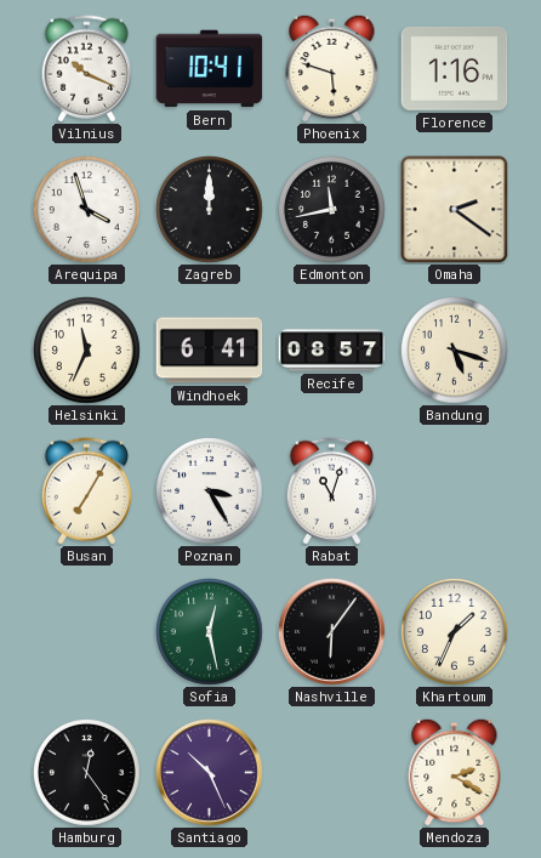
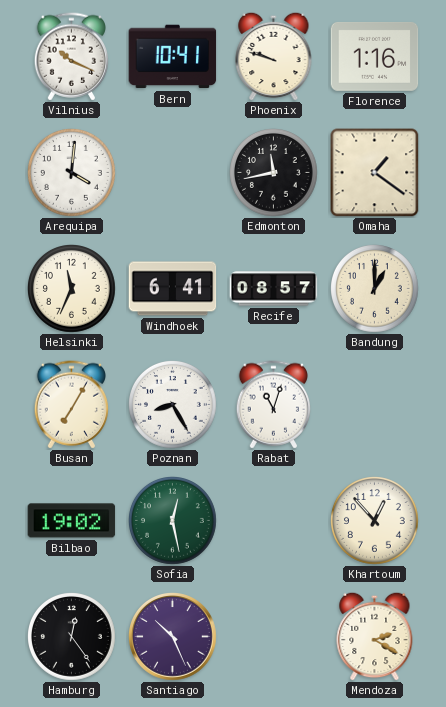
Phoenix: 5:48 -> 9:48 (274, 56)
Arequipa: 3:57 -> 4:01 (72, 173)
Zagreb: 12:00 -> none (210, 210)
Omaha: 2:21 -> 1:21 (375, 173)
Bandung: 5:18 -> 1:00 (375, 289)
Poznan: 3:25 -> 8:25 (173, 405)
Bilbao: none -> 19:02 (72, 521)
Nashville: 6:06 -> none (332, 632)
Khartoum: 1:34 -> 12:53 (375, 521)
